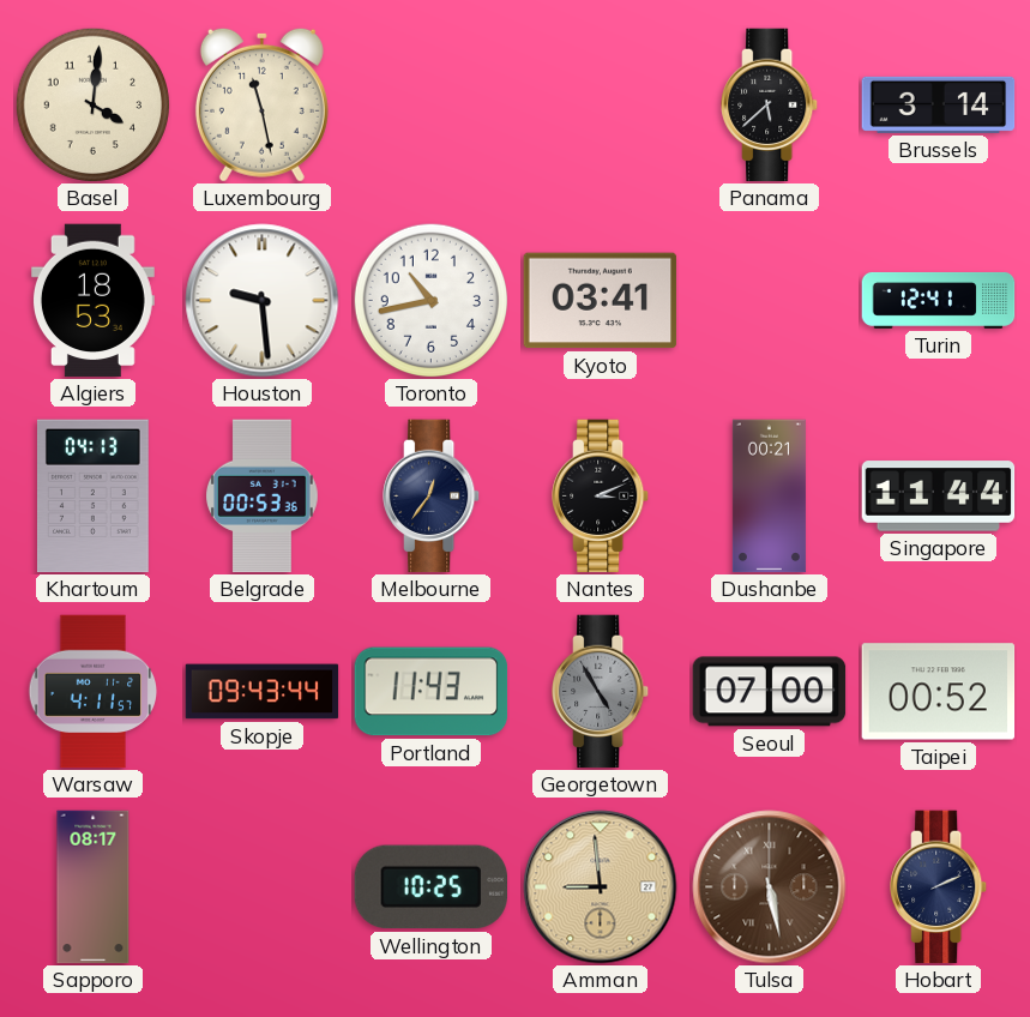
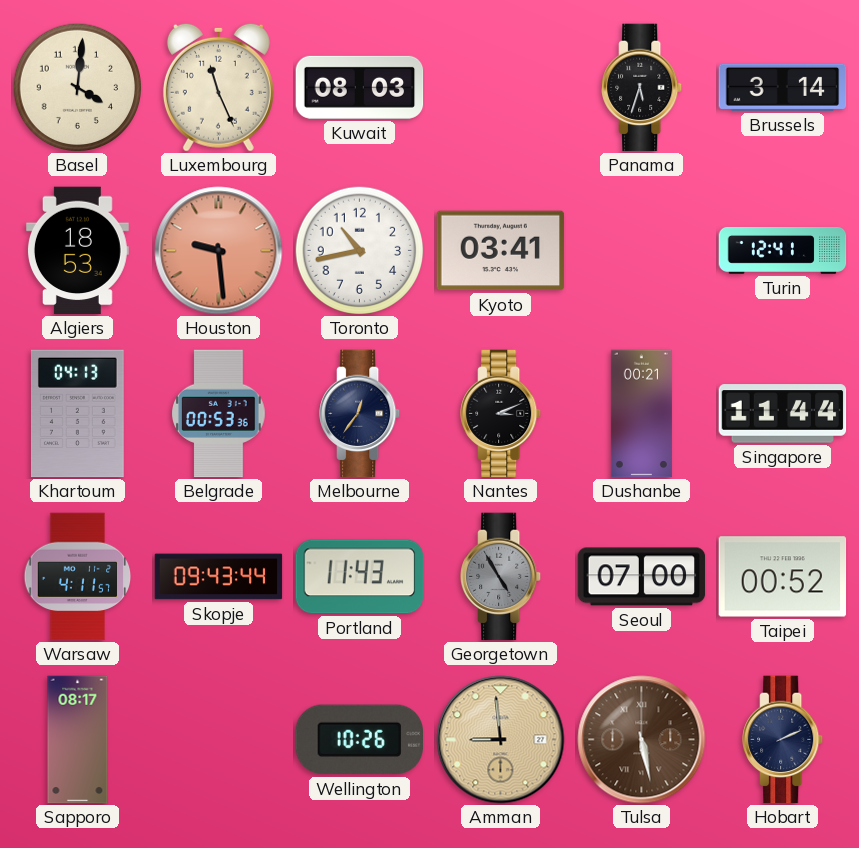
Luxembourg: 11:28 -> 11:26 (218, 87)
Kuwait: none -> 08:03 (360, 87)
Panama: 5:38 -> 5:33 (642, 88)
Houston dial: white -> salmon (219, 251)
Wellington: 10:25 -> 10:26 (359, 740)
